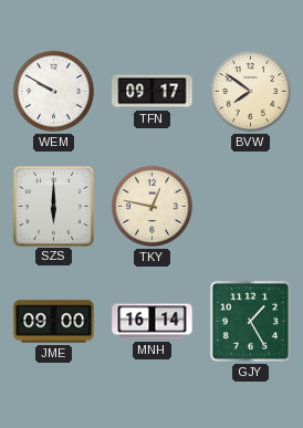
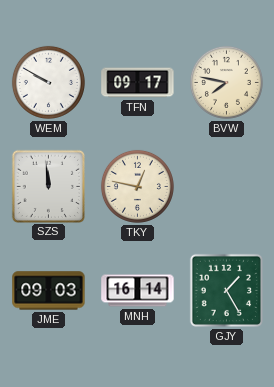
BVW: 7:51 -> 7:47 (226, 82)
SZS: 6:00 -> 11:59 (48, 186)
JME: 09:00 -> 09:03 (49, 291)
